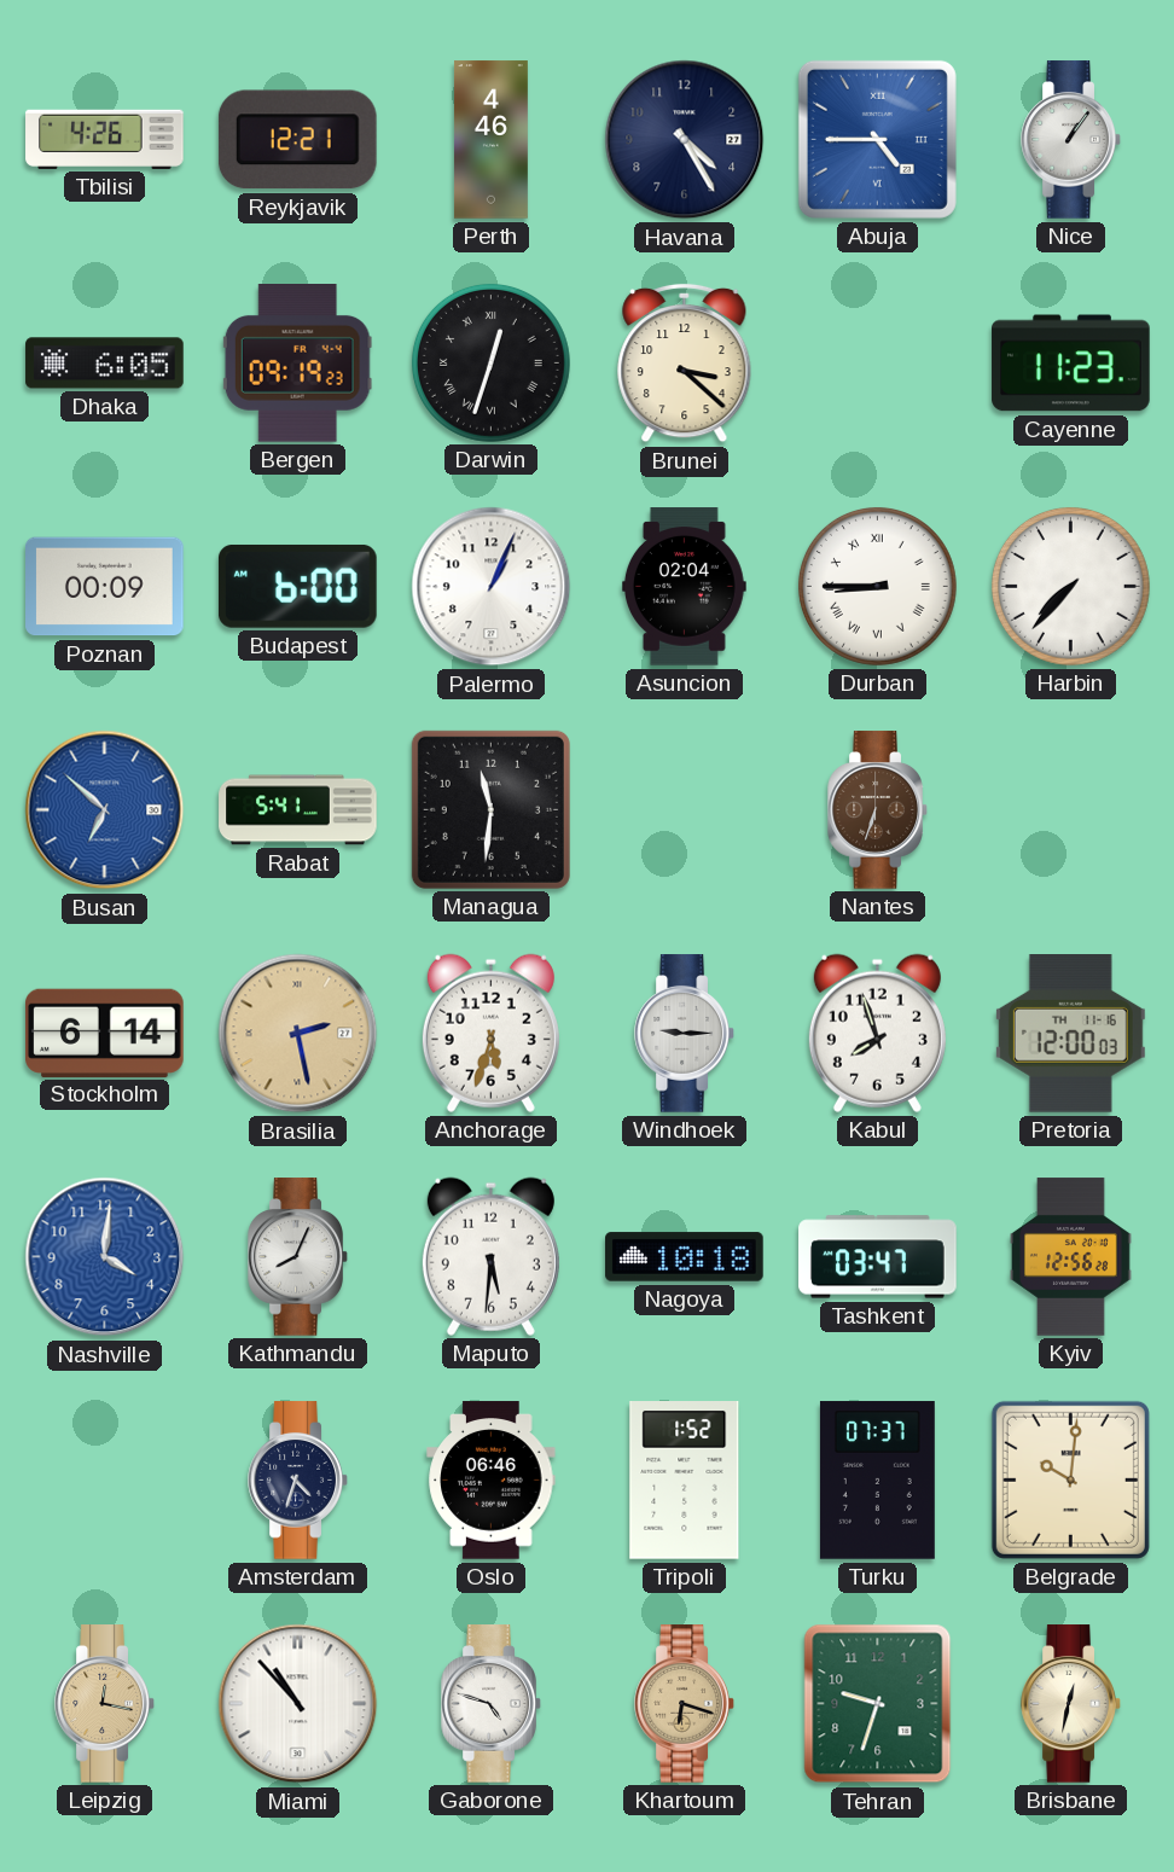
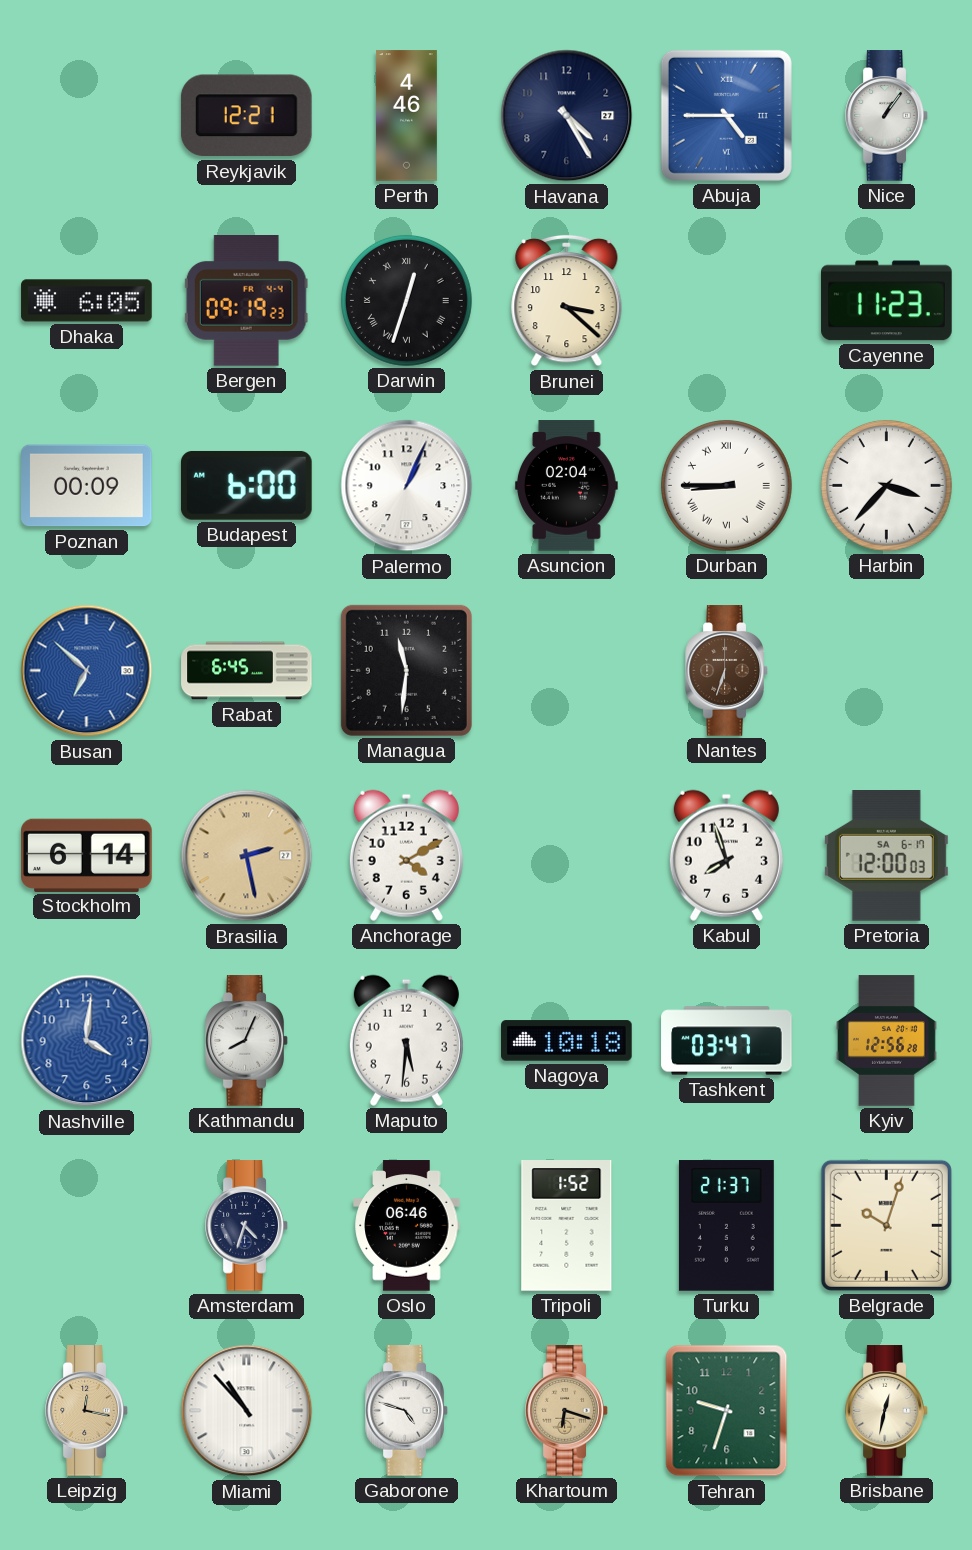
Tbilisi: 4:26 -> none (105, 139)
Harbin: 7:37 -> 3:37 (886, 485)
Rabat: 5:41 -> 6:45 (247, 671)
Anchorage: 5:33 -> 4:10 (406, 855)
Windhoek: 9:15 -> none (685, 1034)
Pretoria date: TH 11-16 -> SA 6-17 (886, 856)
Turku: 07:37 -> 21:37 (726, 1226)
Belgrade: 10:01 -> 10:03 (886, 1225)
